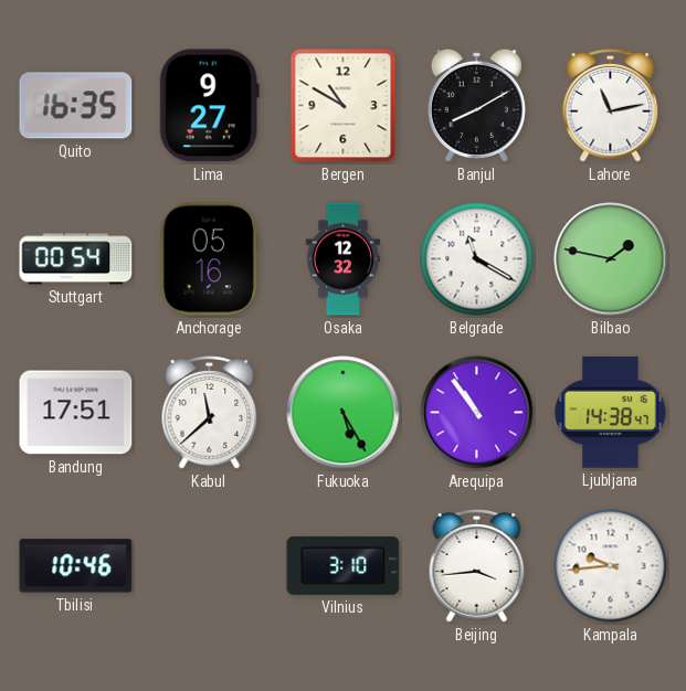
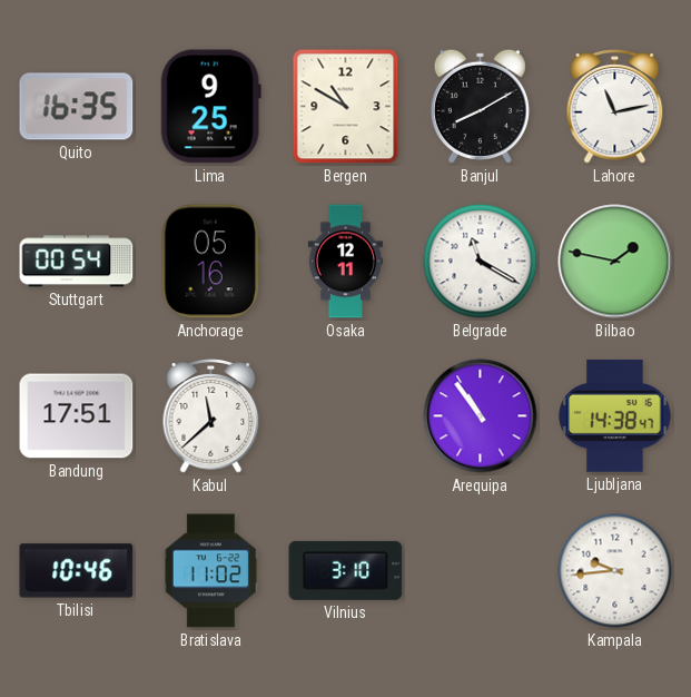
Lima: 9:27 -> 9:25 (210, 107)
Osaka: 12:32 -> 12:11 (345, 262)
Fukuoka: 5:25 -> none (344, 413)
Bratislava: none -> 11:02 (210, 571)
Beijing: 3:44 -> none (477, 566)
